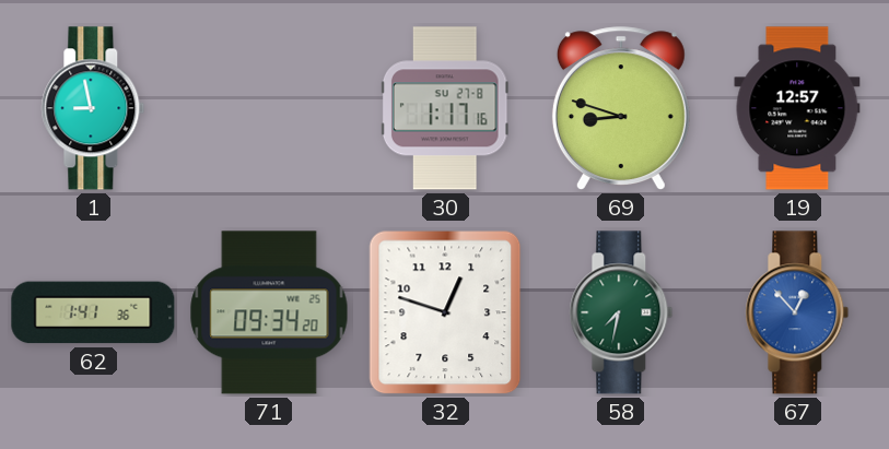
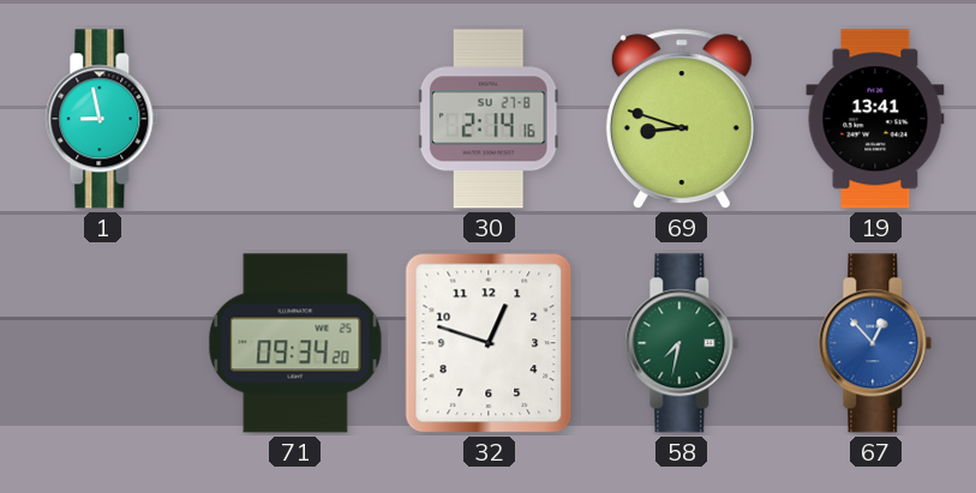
30: 1:17 -> 2:14 (489, 119)
19: 12:57 -> 13:41 (875, 119)
62: 1:41 -> none (93, 312)
